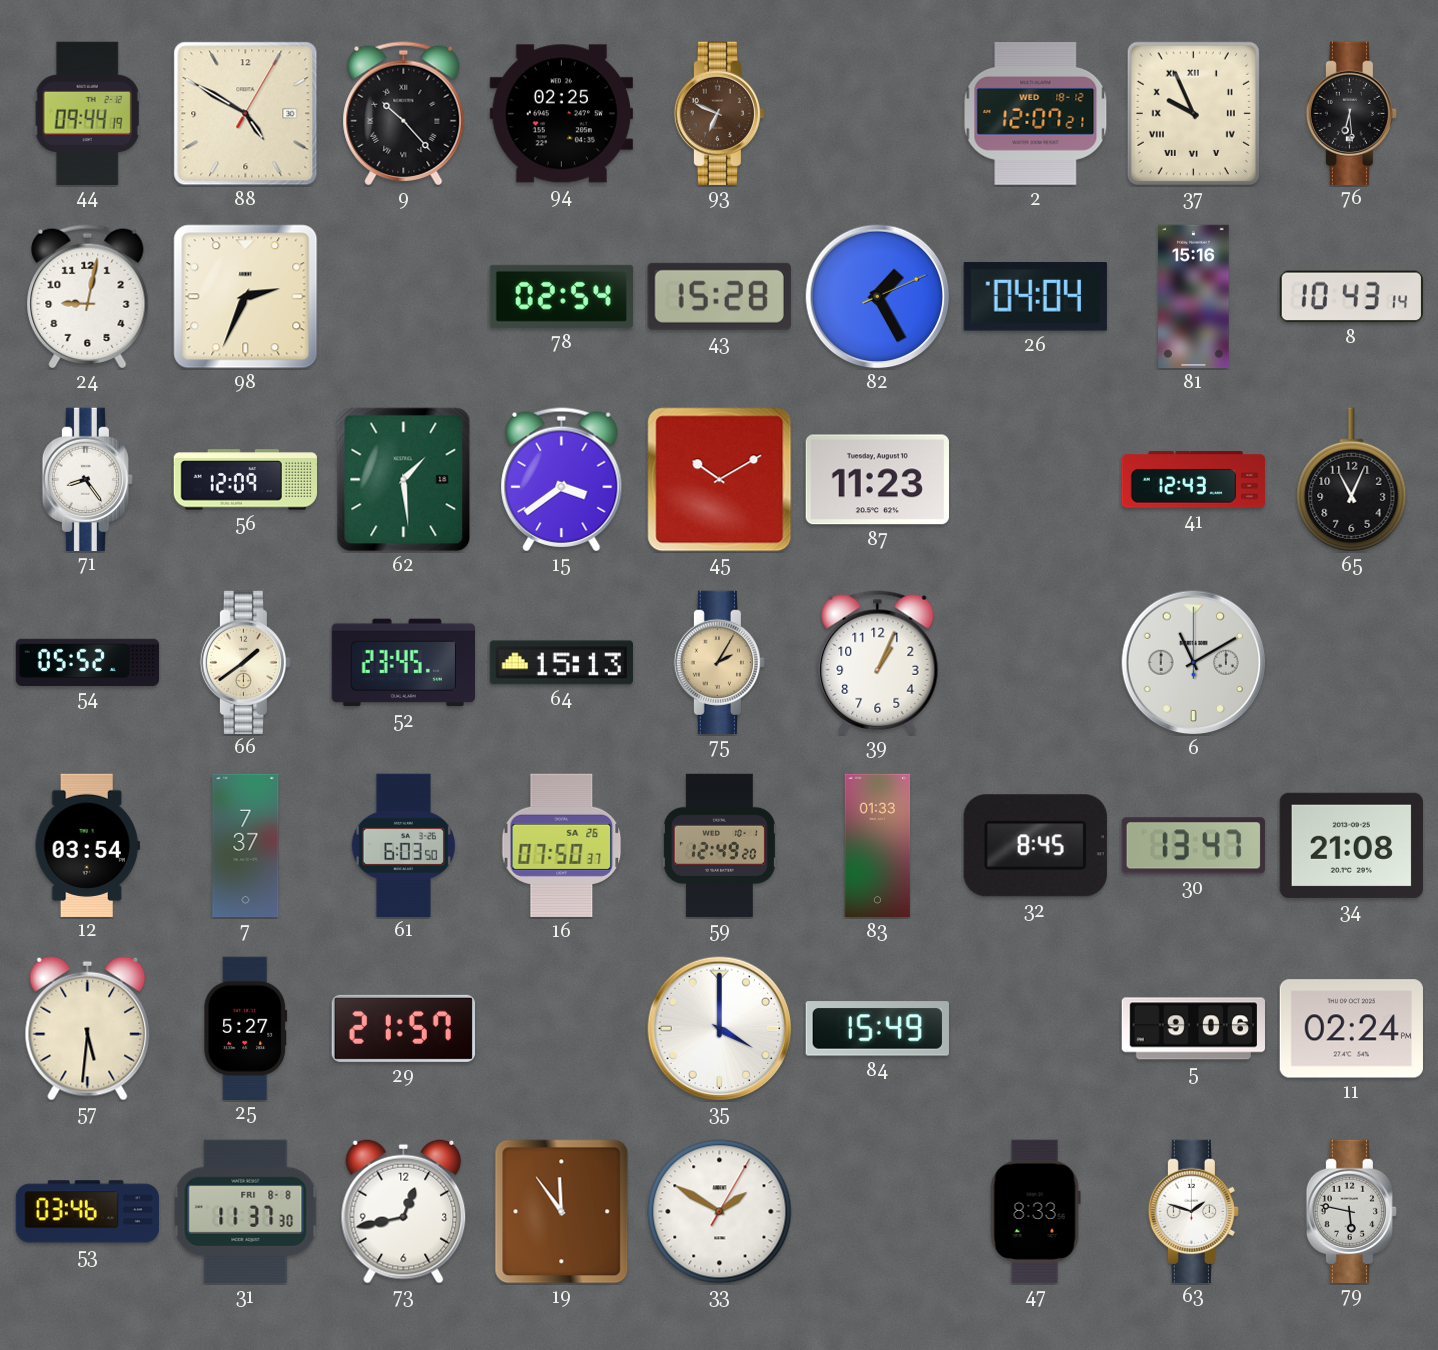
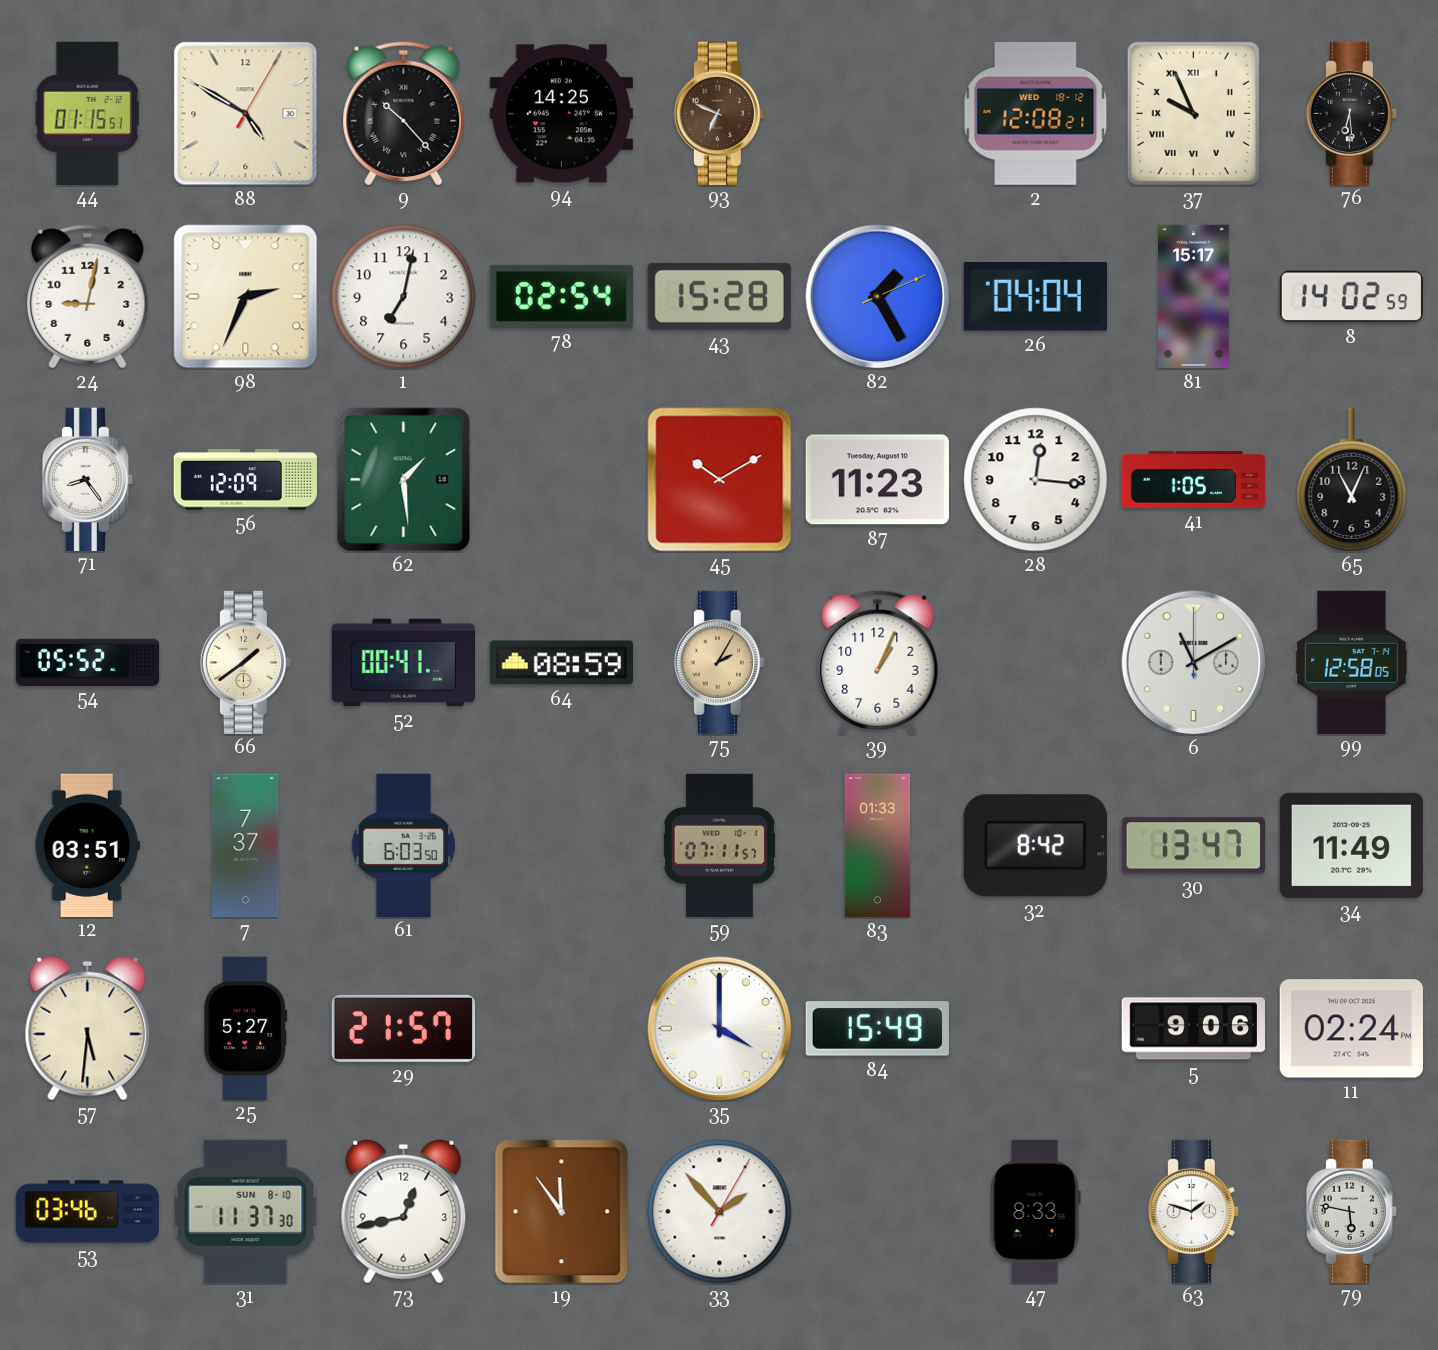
44: 09:44 -> 01:15 (87, 113)
94: 02:25 -> 14:25 (561, 114)
2: 12:07 -> 12:08 (1036, 114)
1: none -> 7:02 (404, 297)
81: 15:16 -> 15:17 (1194, 297)
8: 10:43 -> 14:02 (1351, 297)
15: 3:39 -> none (562, 480)
28: none -> 12:16 (1036, 480)
41: 12:43 -> 1:05 (1194, 480)
52: 23:45 -> 00:41 (403, 663)
64: 15:13 -> 08:59 (561, 663)
99: none -> 12:58 (1352, 662)
12: 03:54 -> 03:51 (87, 845)
16: 07:50 -> none (562, 845)
59: 12:49 -> 07:11 (719, 846)
32: 8:45 -> 8:42 (1035, 846)
34: 21:08 -> 11:49 (1351, 845)
31 date: FRI 8-8 -> SUN 8-10 (246, 1211)
33: 1:50 -> 1:53 (720, 1212)
